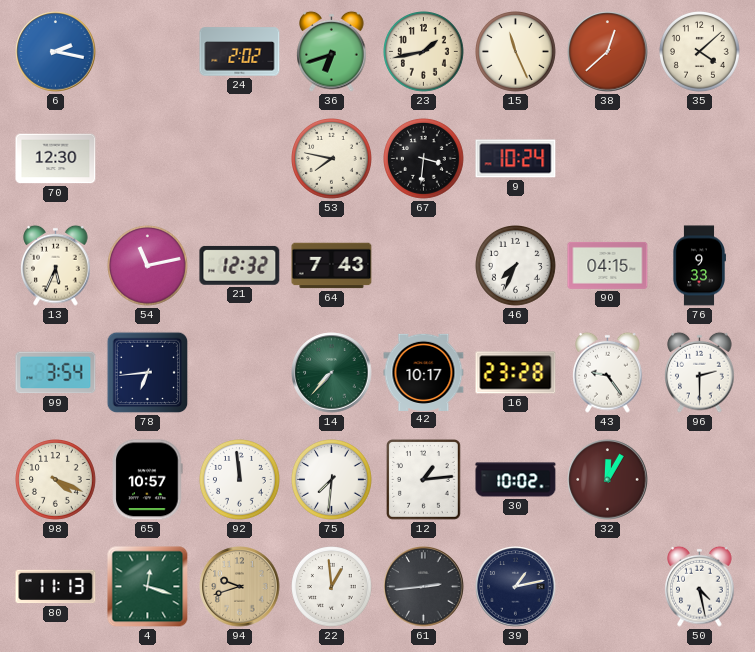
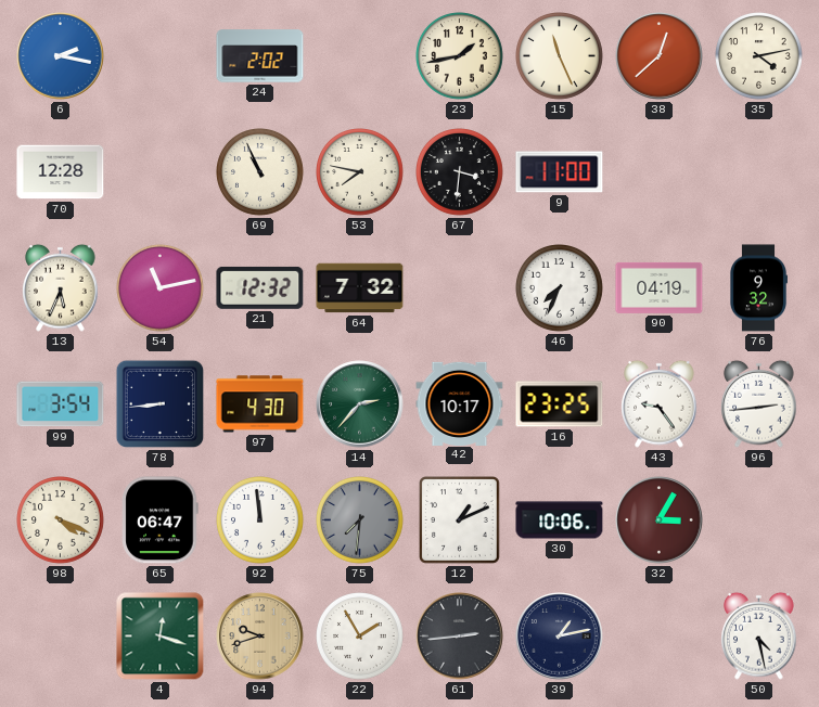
36: 6:42 -> none (332, 51)
35: 4:08 -> 4:13 (759, 56)
70: 12:30 -> 12:28 (61, 172)
69: none -> 10:56 (260, 172)
9: 10:24 -> 11:00 (560, 172)
64: 7:43 -> 7:32 (360, 288)
90: 04:15 -> 04:19 (660, 287)
76: 9:33 -> 9:32 (757, 288)
78: 6:44 -> 8:44 (161, 404)
97: none -> 4:30 (260, 404)
14: 7:37 -> 2:37 (360, 404)
16: 23:28 -> 23:25 (560, 404)
96: 2:30 -> 2:44 (759, 403)
65: 10:57 -> 06:47 (161, 520)
75 dial: white -> grey (360, 520)
12: 1:14 -> 1:11 (460, 520)
30: 10:02 -> 10:06 (560, 520)
32: 12:05 -> 3:05 (660, 520)
80: 11:13 -> none (56, 587)
22: 12:59 -> 1:55 (360, 637)
